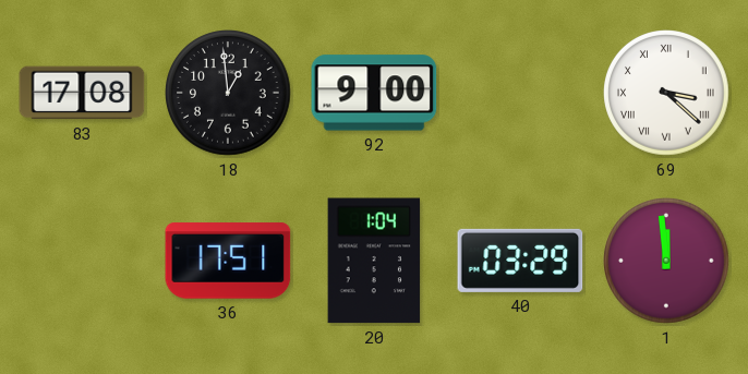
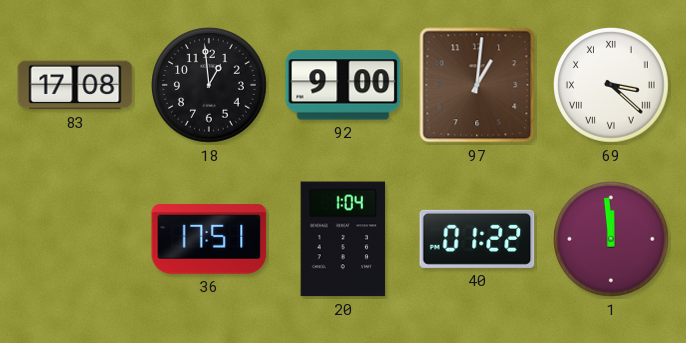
97: none -> 1:01 (477, 85)
40: 03:29 -> 01:22 (477, 239)
